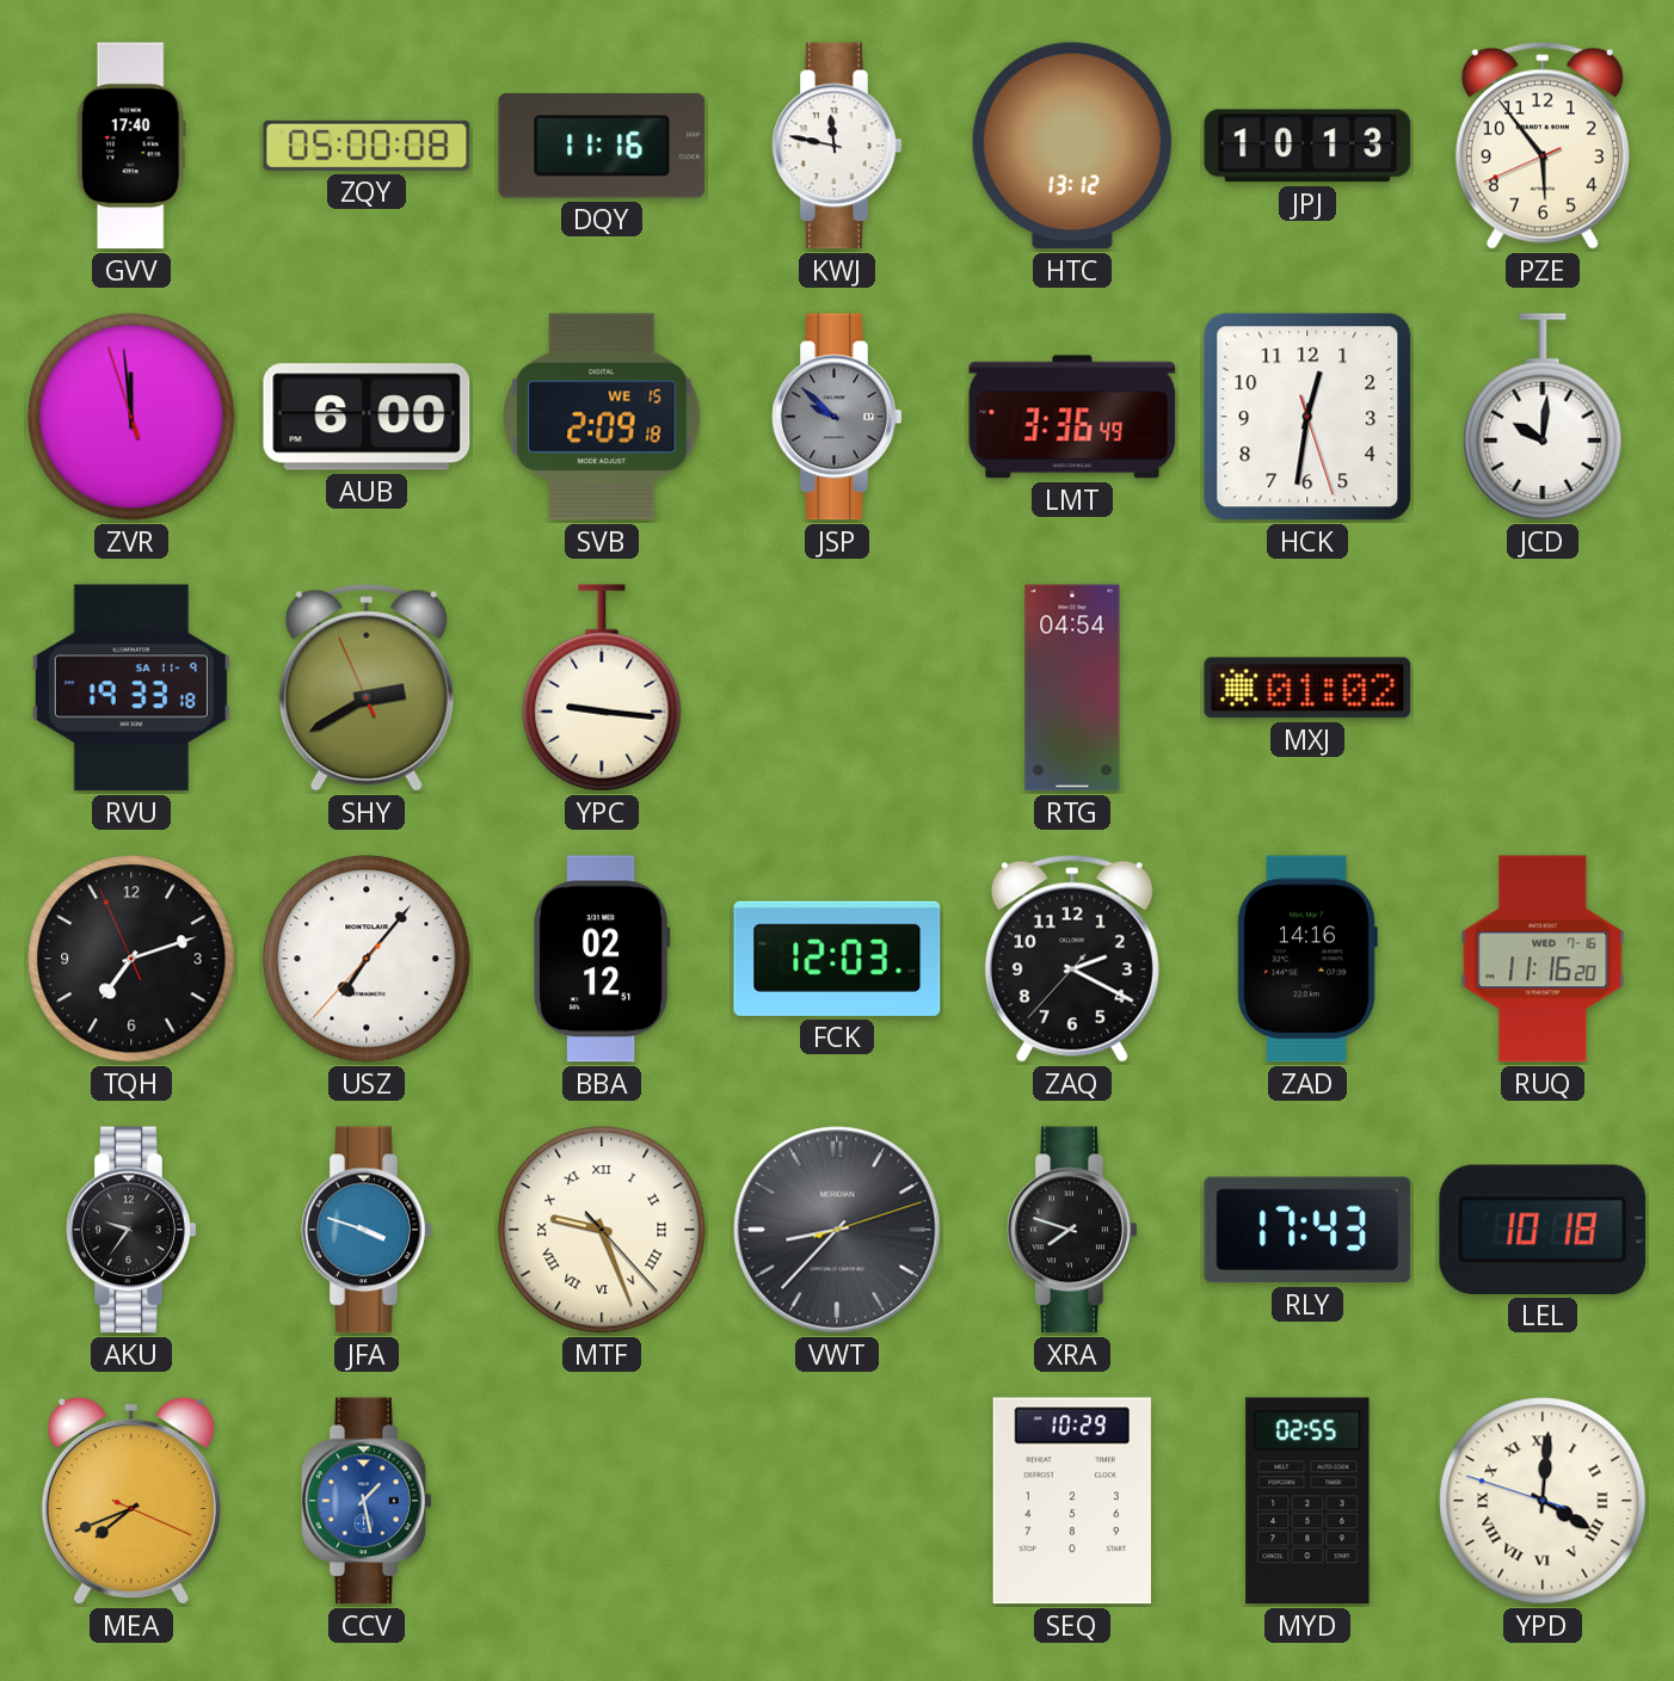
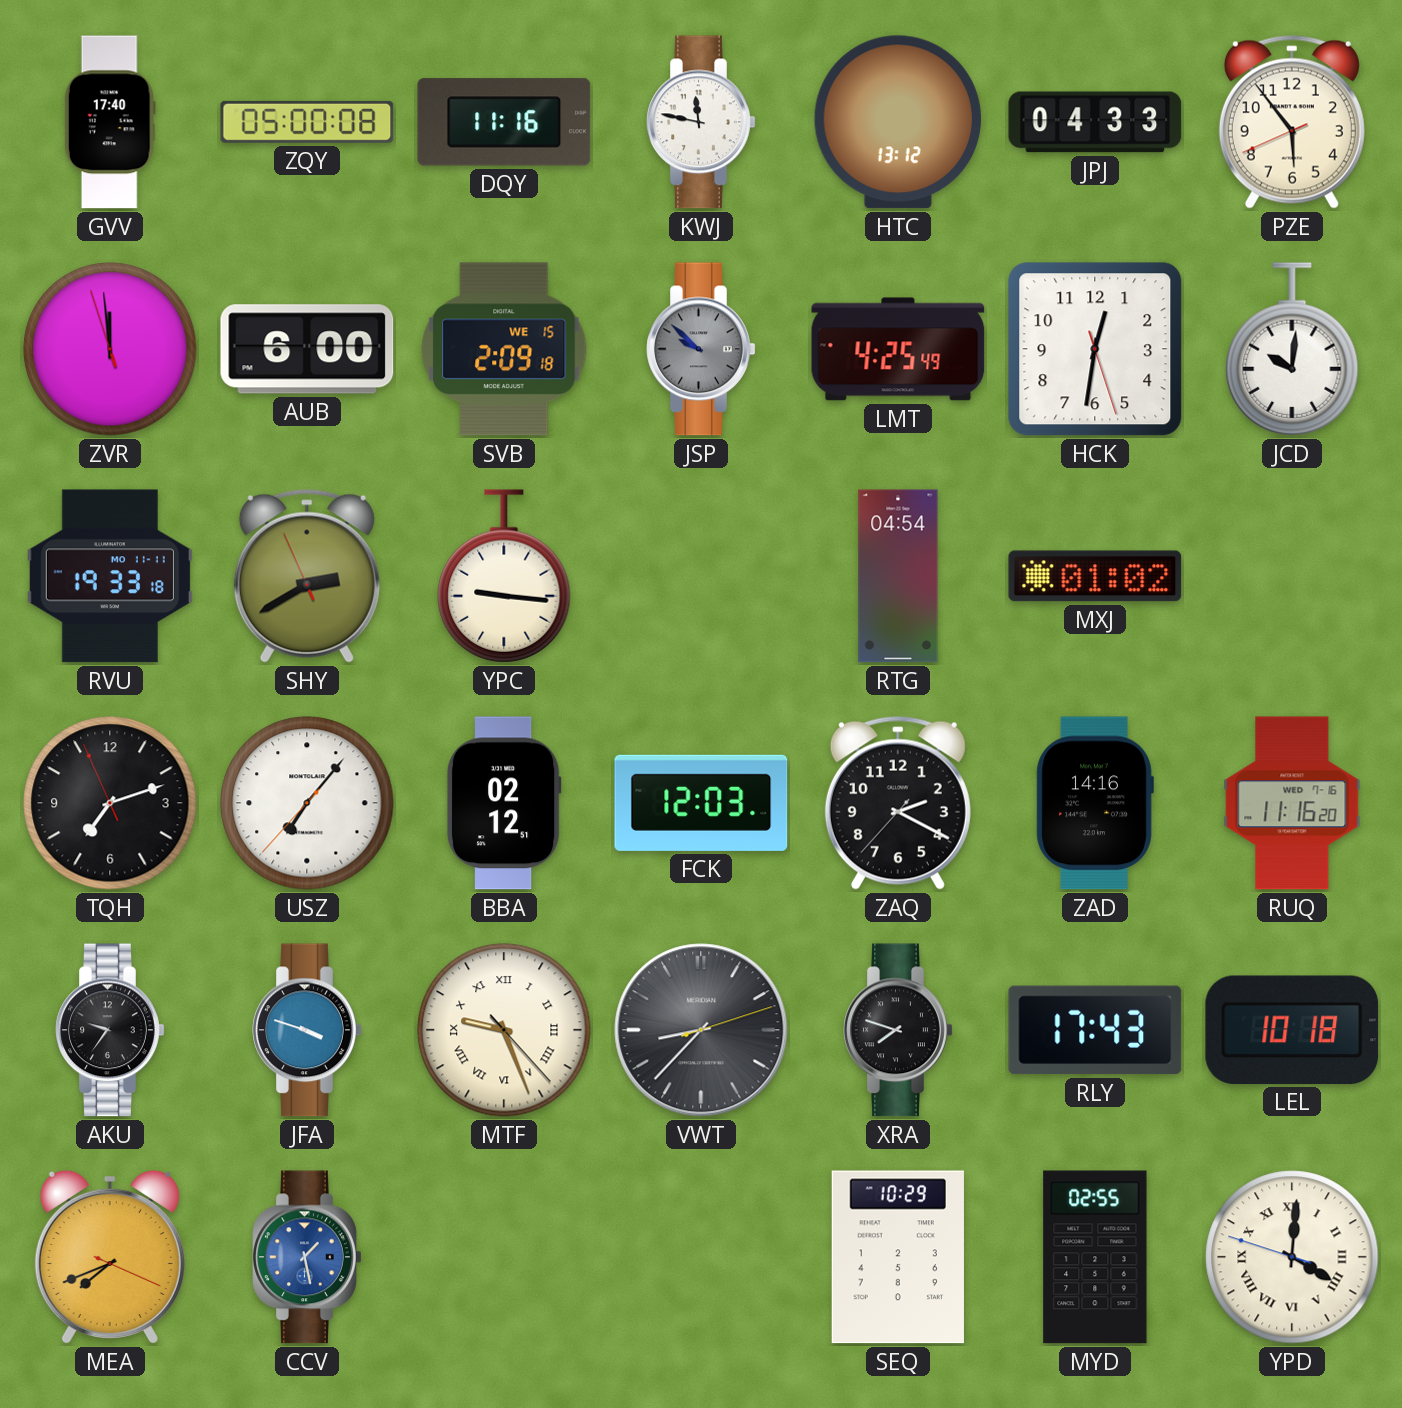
JPJ: 10:13 -> 04:33 (1095, 122)
LMT: 3:36 -> 4:25 (898, 349)
RVU date: SA 11-9 -> MO 11-11 (110, 576)
